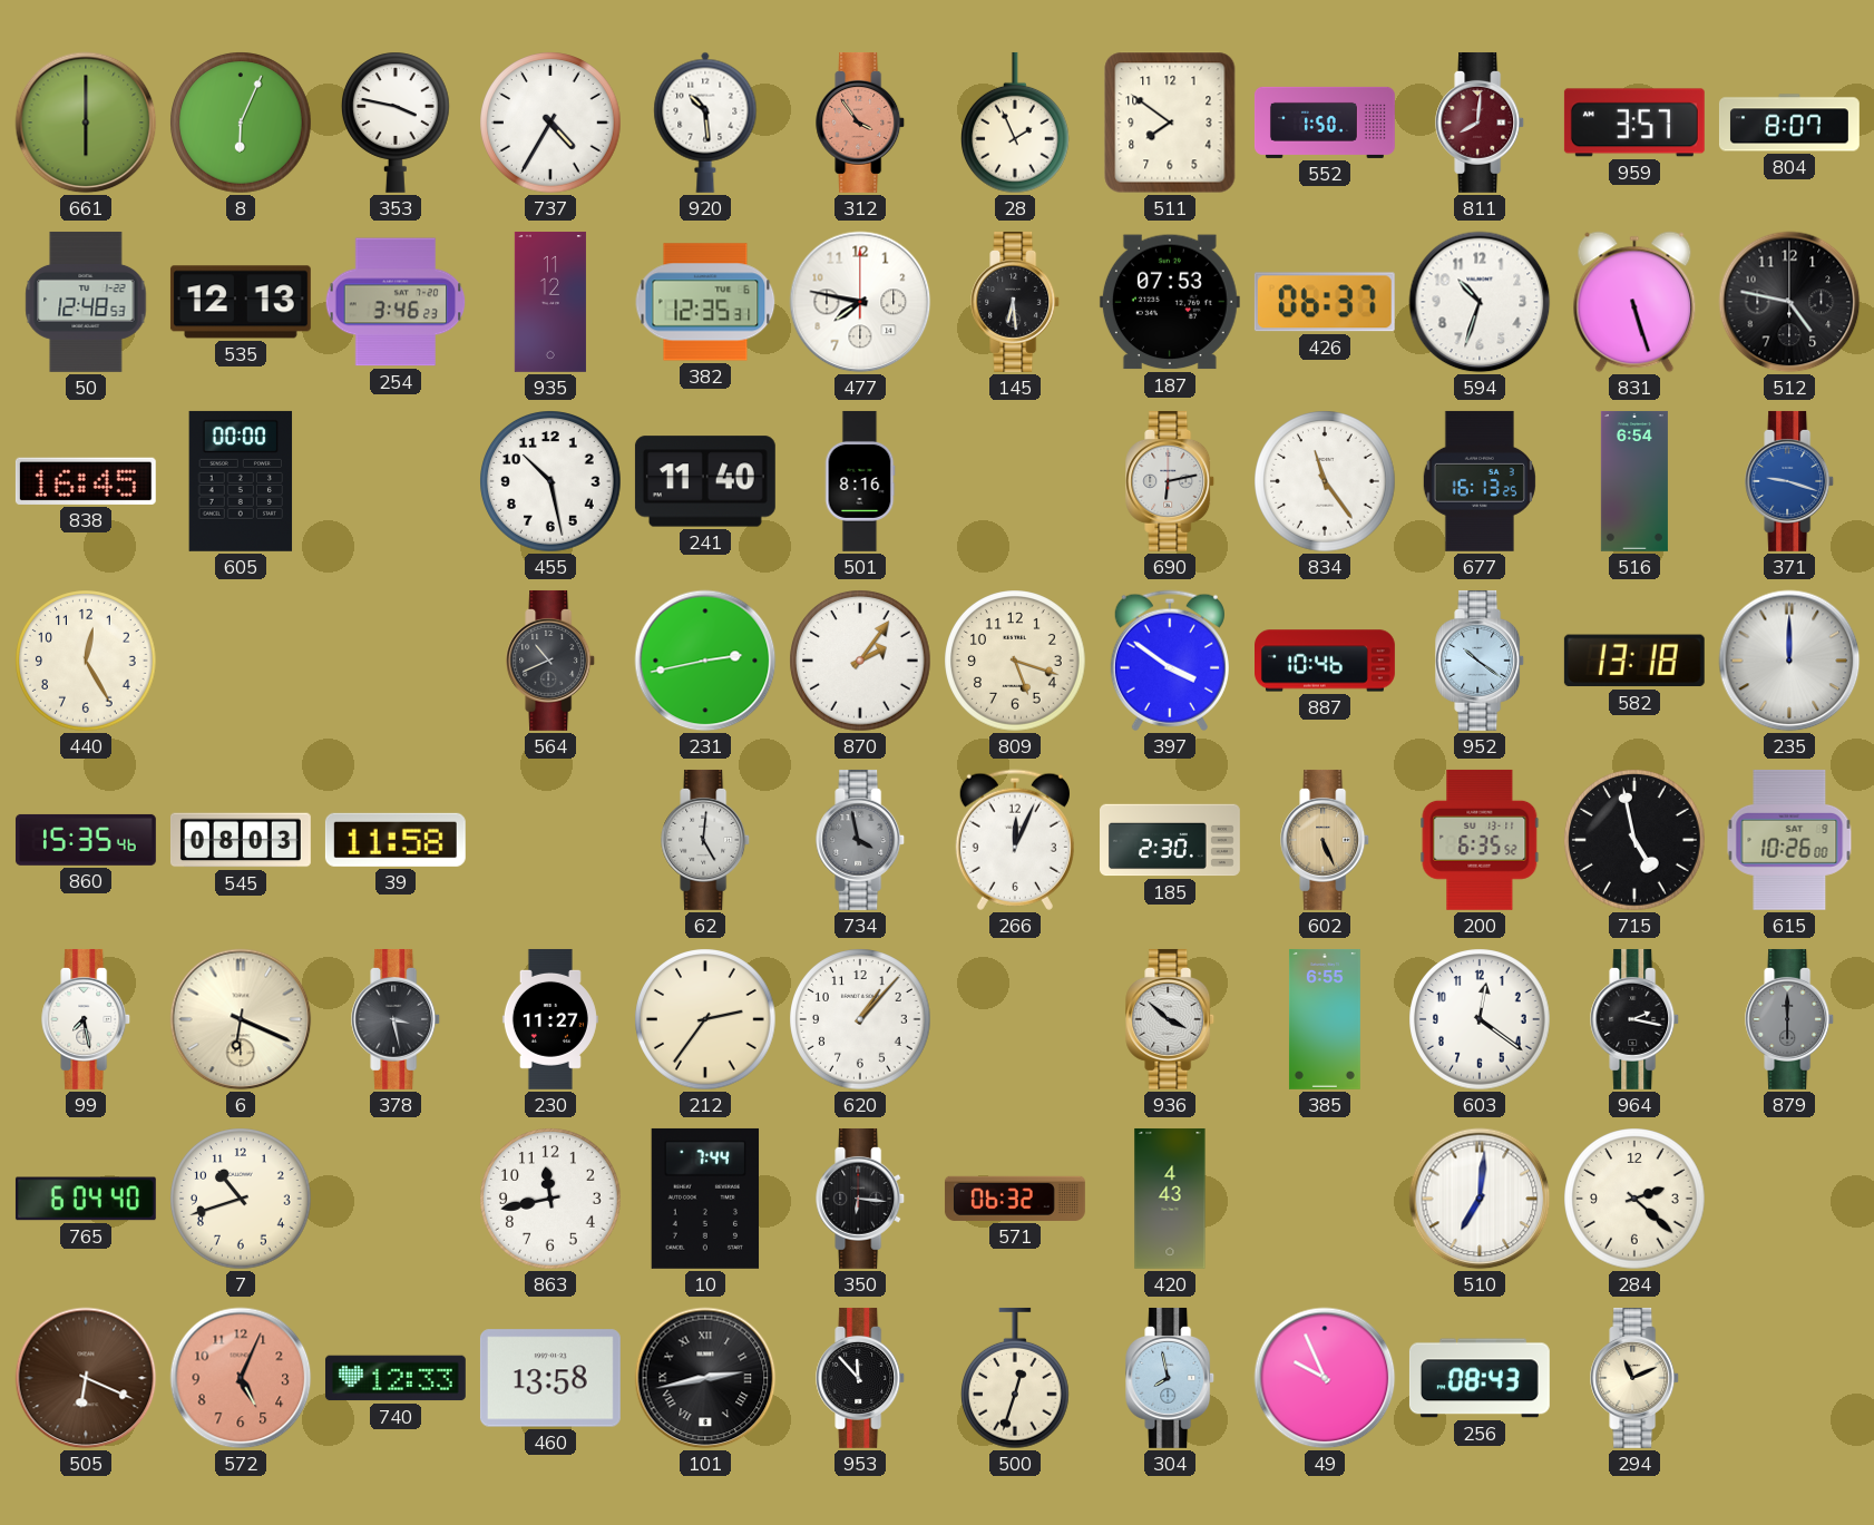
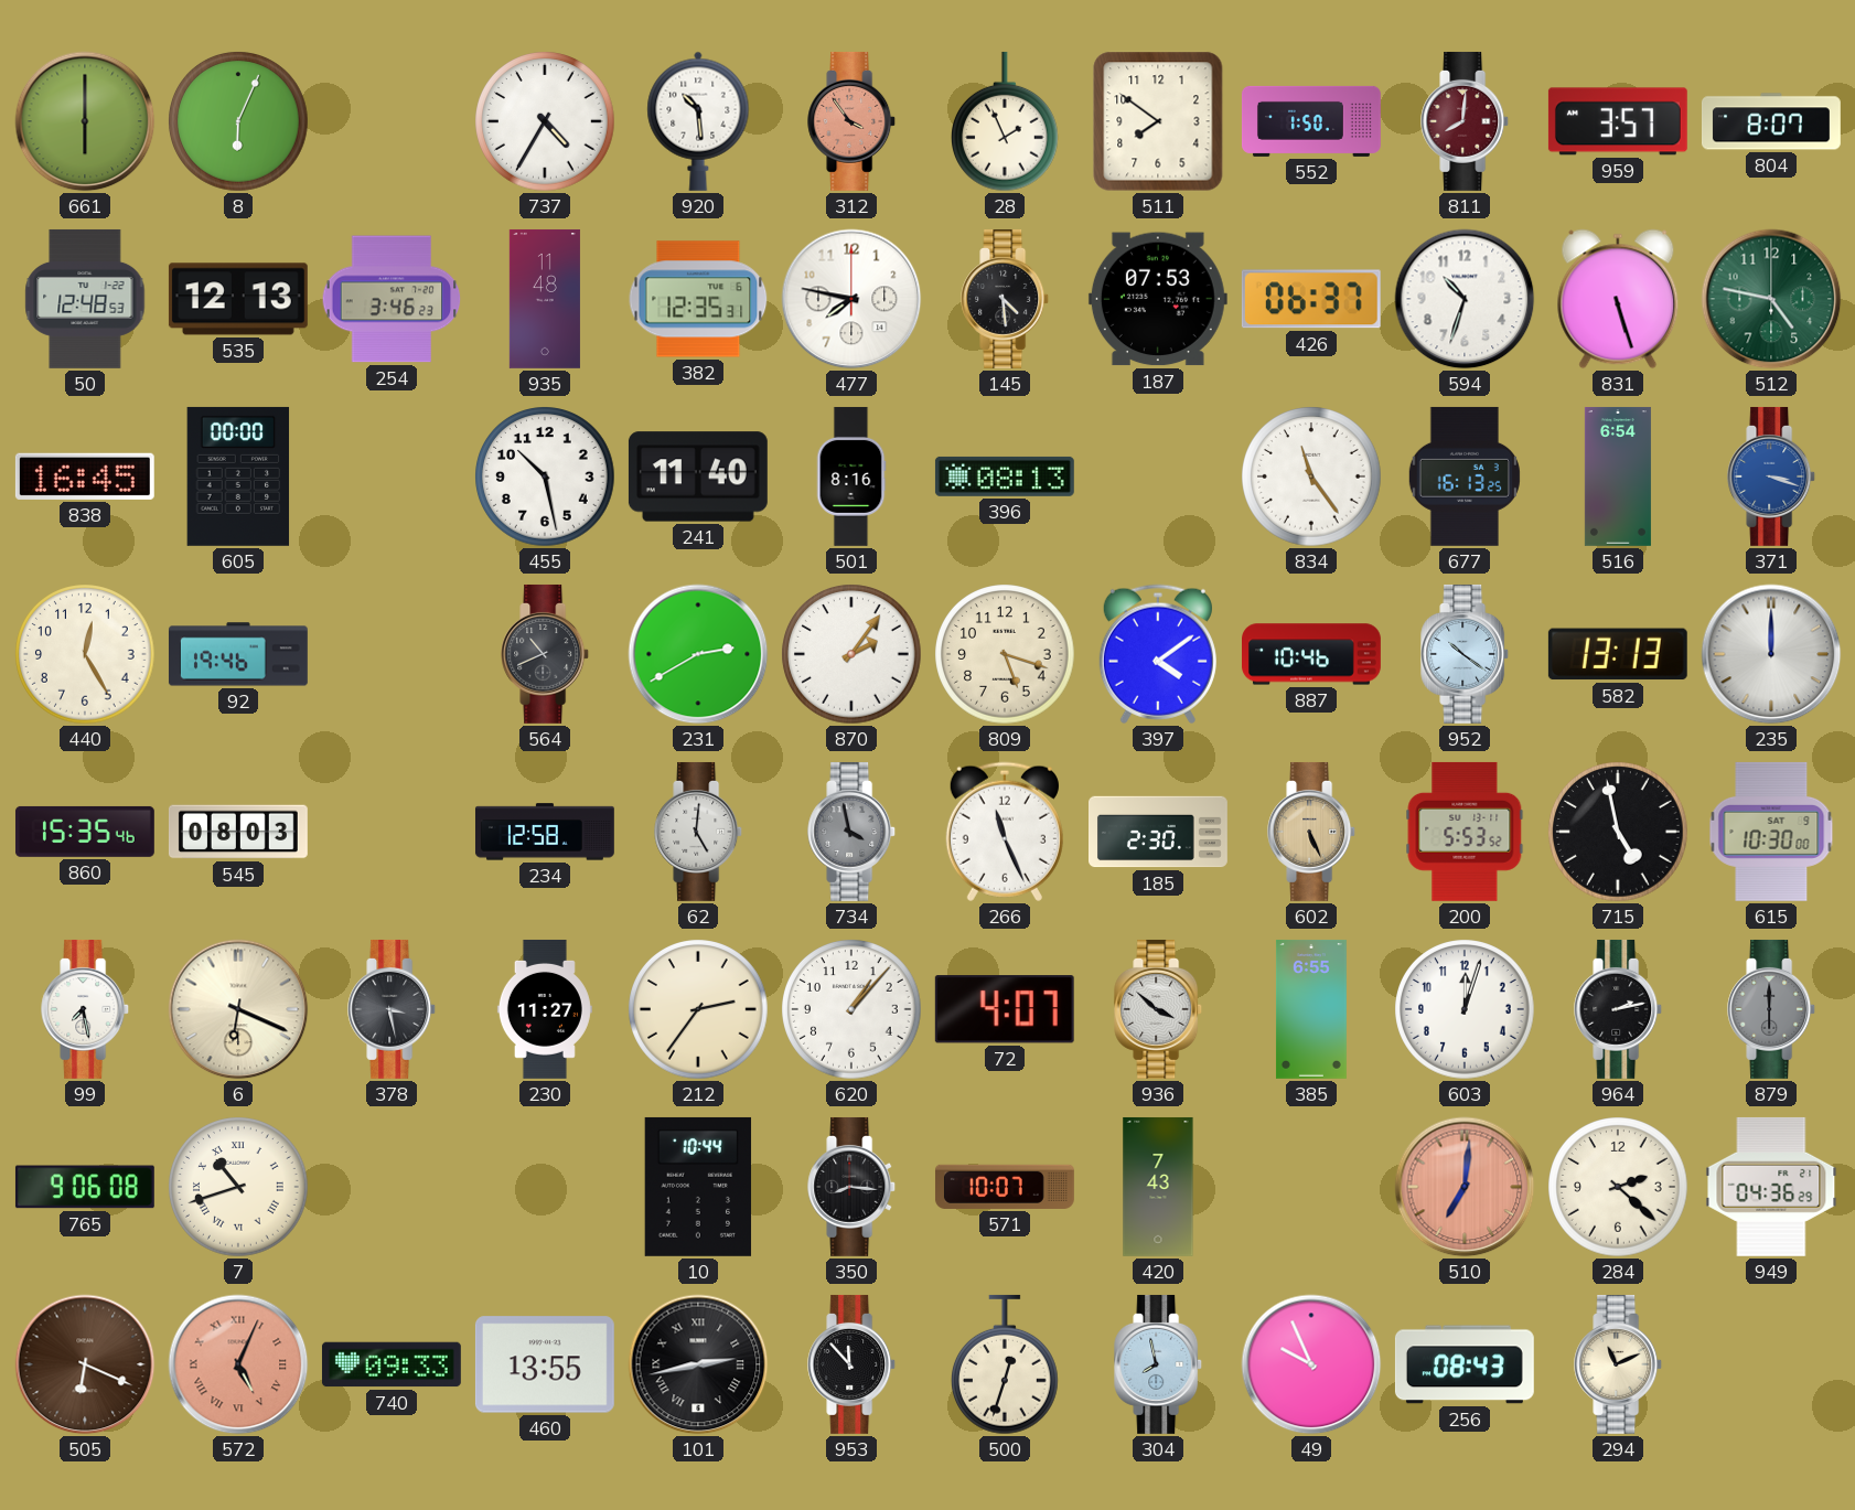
353: 3:47 -> none (397, 123)
935: 11:12 -> 11:48 (545, 299)
145: 6:29 -> 4:29 (1006, 299)
512 dial: black -> green (1771, 299)
396: none -> 08:13 (1005, 476)
690: 6:13 -> none (1171, 481)
371: 9:18 -> 3:18 (1772, 476)
92: none -> 19:46 (238, 654)
231: 2:43 -> 2:40 (698, 654)
397: 3:51 -> 4:09 (1158, 654)
582: 13:18 -> 13:13 (1618, 654)
39: 11:58 -> none (396, 840)
234: none -> 12:58 (545, 832)
266: 12:04 -> 11:26 (1005, 832)
200: 6:35 -> 5:53 (1465, 832)
615: 10:26 -> 10:30 (1771, 832)
72: none -> 4:07 (1005, 1009)
603: 12:21 -> 12:03 (1465, 1009)
964: 2:17 -> 2:13 (1619, 1009)
765: 6:04 -> 9:06 (85, 1187)
7 numerals: Arabic -> Roman (238, 1187)
863: 11:43 -> none (550, 1199)
10: 7:44 -> 10:44 (698, 1187)
350: 6:16 -> 8:16 (853, 1187)
571: 06:32 -> 10:07 (1005, 1187)
420: 4:43 -> 7:43 (1158, 1187)
510 dial: white -> salmon (1465, 1187)
949: none -> 04:36 (1771, 1187)
572 numerals: Arabic -> Roman (238, 1364)
740: 12:33 -> 09:33 (392, 1364)
460: 13:58 -> 13:55 (545, 1364)
